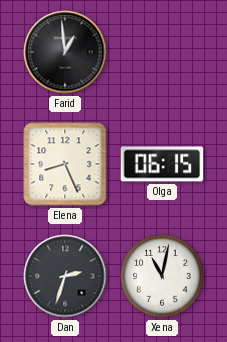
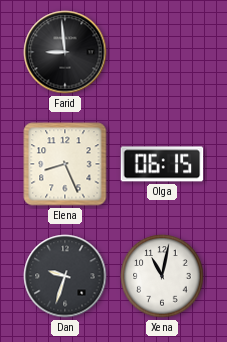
Farid: 12:59 -> 8:59 (65, 52)
Dan: 2:33 -> 9:33 (65, 276)
